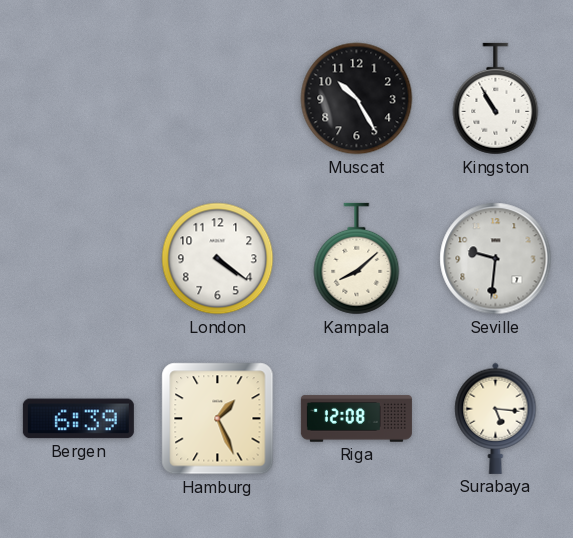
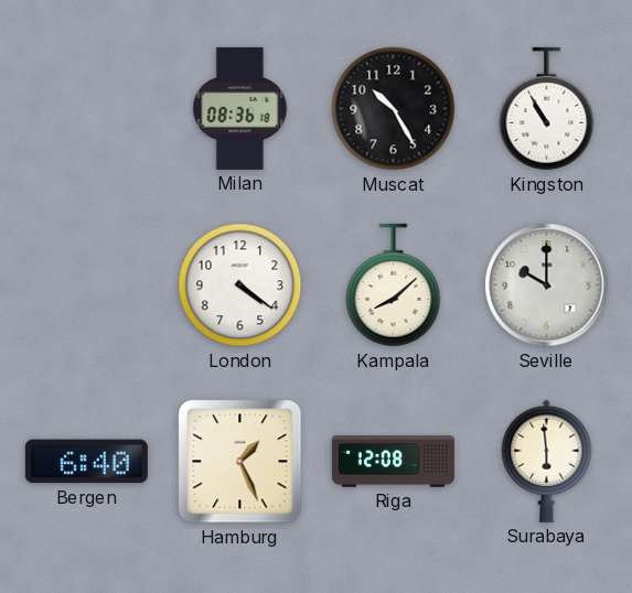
Milan: none -> 08:36 (240, 108)
Seville: 9:31 -> 10:00 (547, 285)
Bergen: 6:39 -> 6:40 (86, 462)
Surabaya: 5:16 -> 5:59 (547, 461)
